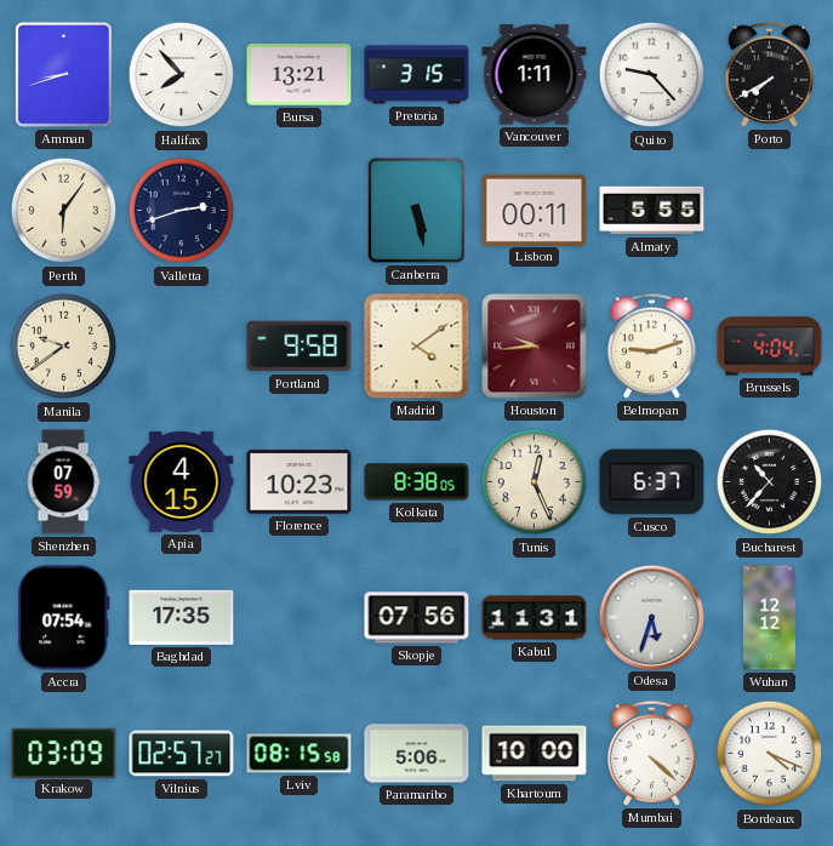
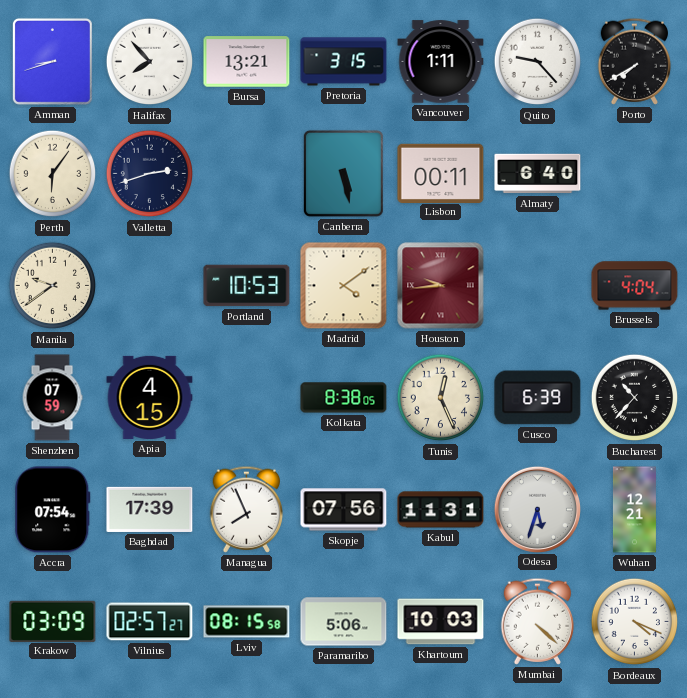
Almaty: 5:55 -> 6:40 (538, 174)
Portland: 9:58 -> 10:53 (247, 286)
Belmopan: 9:12 -> none (652, 345)
Florence: 10:23 -> none (299, 482)
Cusco: 6:37 -> 6:39 (538, 398)
Baghdad: 17:35 -> 17:39 (150, 509)
Managua: none -> 7:56 (247, 509)
Wuhan: 12:12 -> 12:21 (634, 510)
Khartoum: 10:00 -> 10:03 (441, 622)
